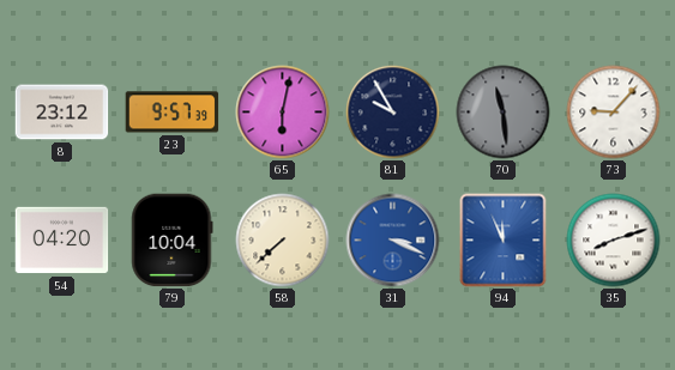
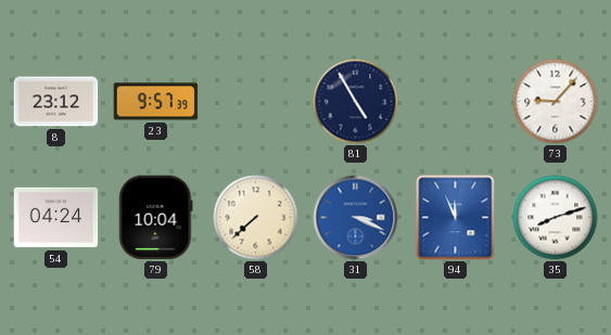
65: 6:02 -> none (283, 113)
81: 9:55 -> 4:55 (356, 102)
70: 11:29 -> none (504, 113)
54: 04:20 -> 04:24 (56, 218)
